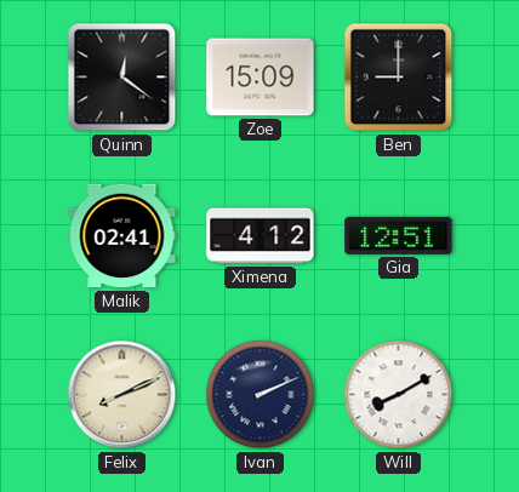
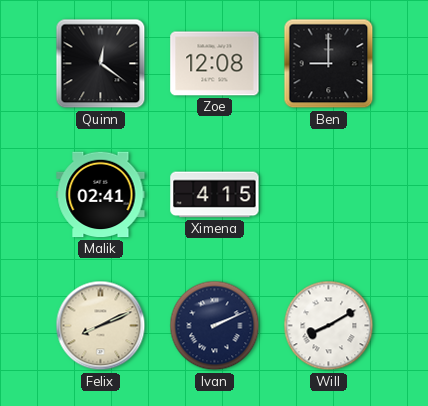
Zoe: 15:09 -> 12:08 (215, 64)
Ximena: 4:12 -> 4:15 (215, 195)
Gia: 12:51 -> none (399, 235)
